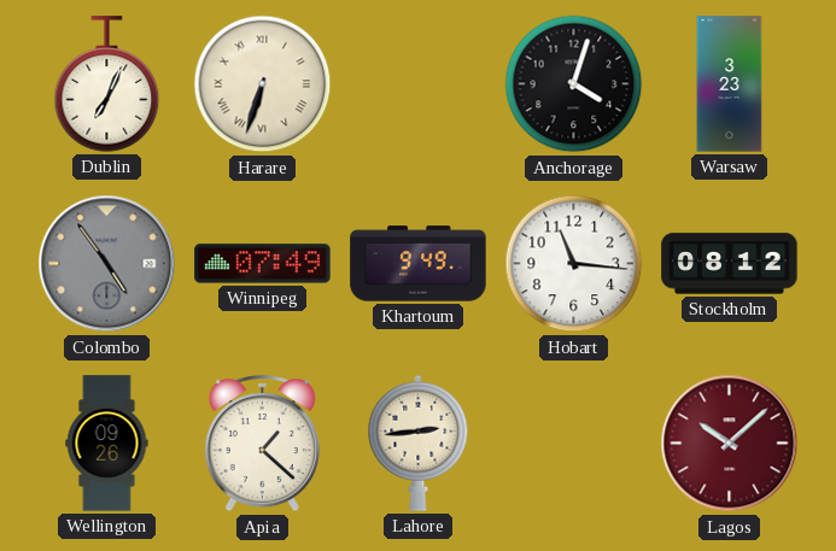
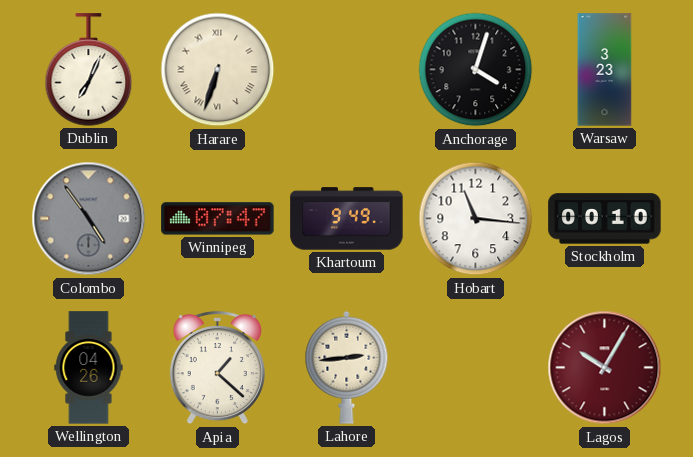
Winnipeg: 07:49 -> 07:47 (218, 219)
Stockholm: 08:12 -> 00:10 (605, 219)
Wellington: 09:26 -> 04:26 (89, 368)
Lagos: 10:08 -> 10:05 (605, 368)
